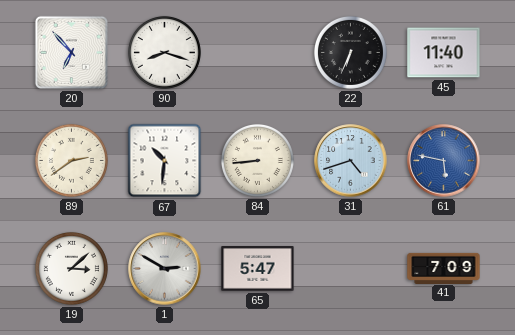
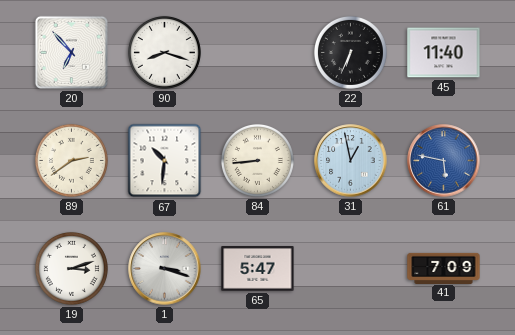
31: 4:42 -> 12:58 (351, 161)
19: 3:08 -> 3:12 (71, 268)
1: 2:50 -> 3:18 (165, 269)
